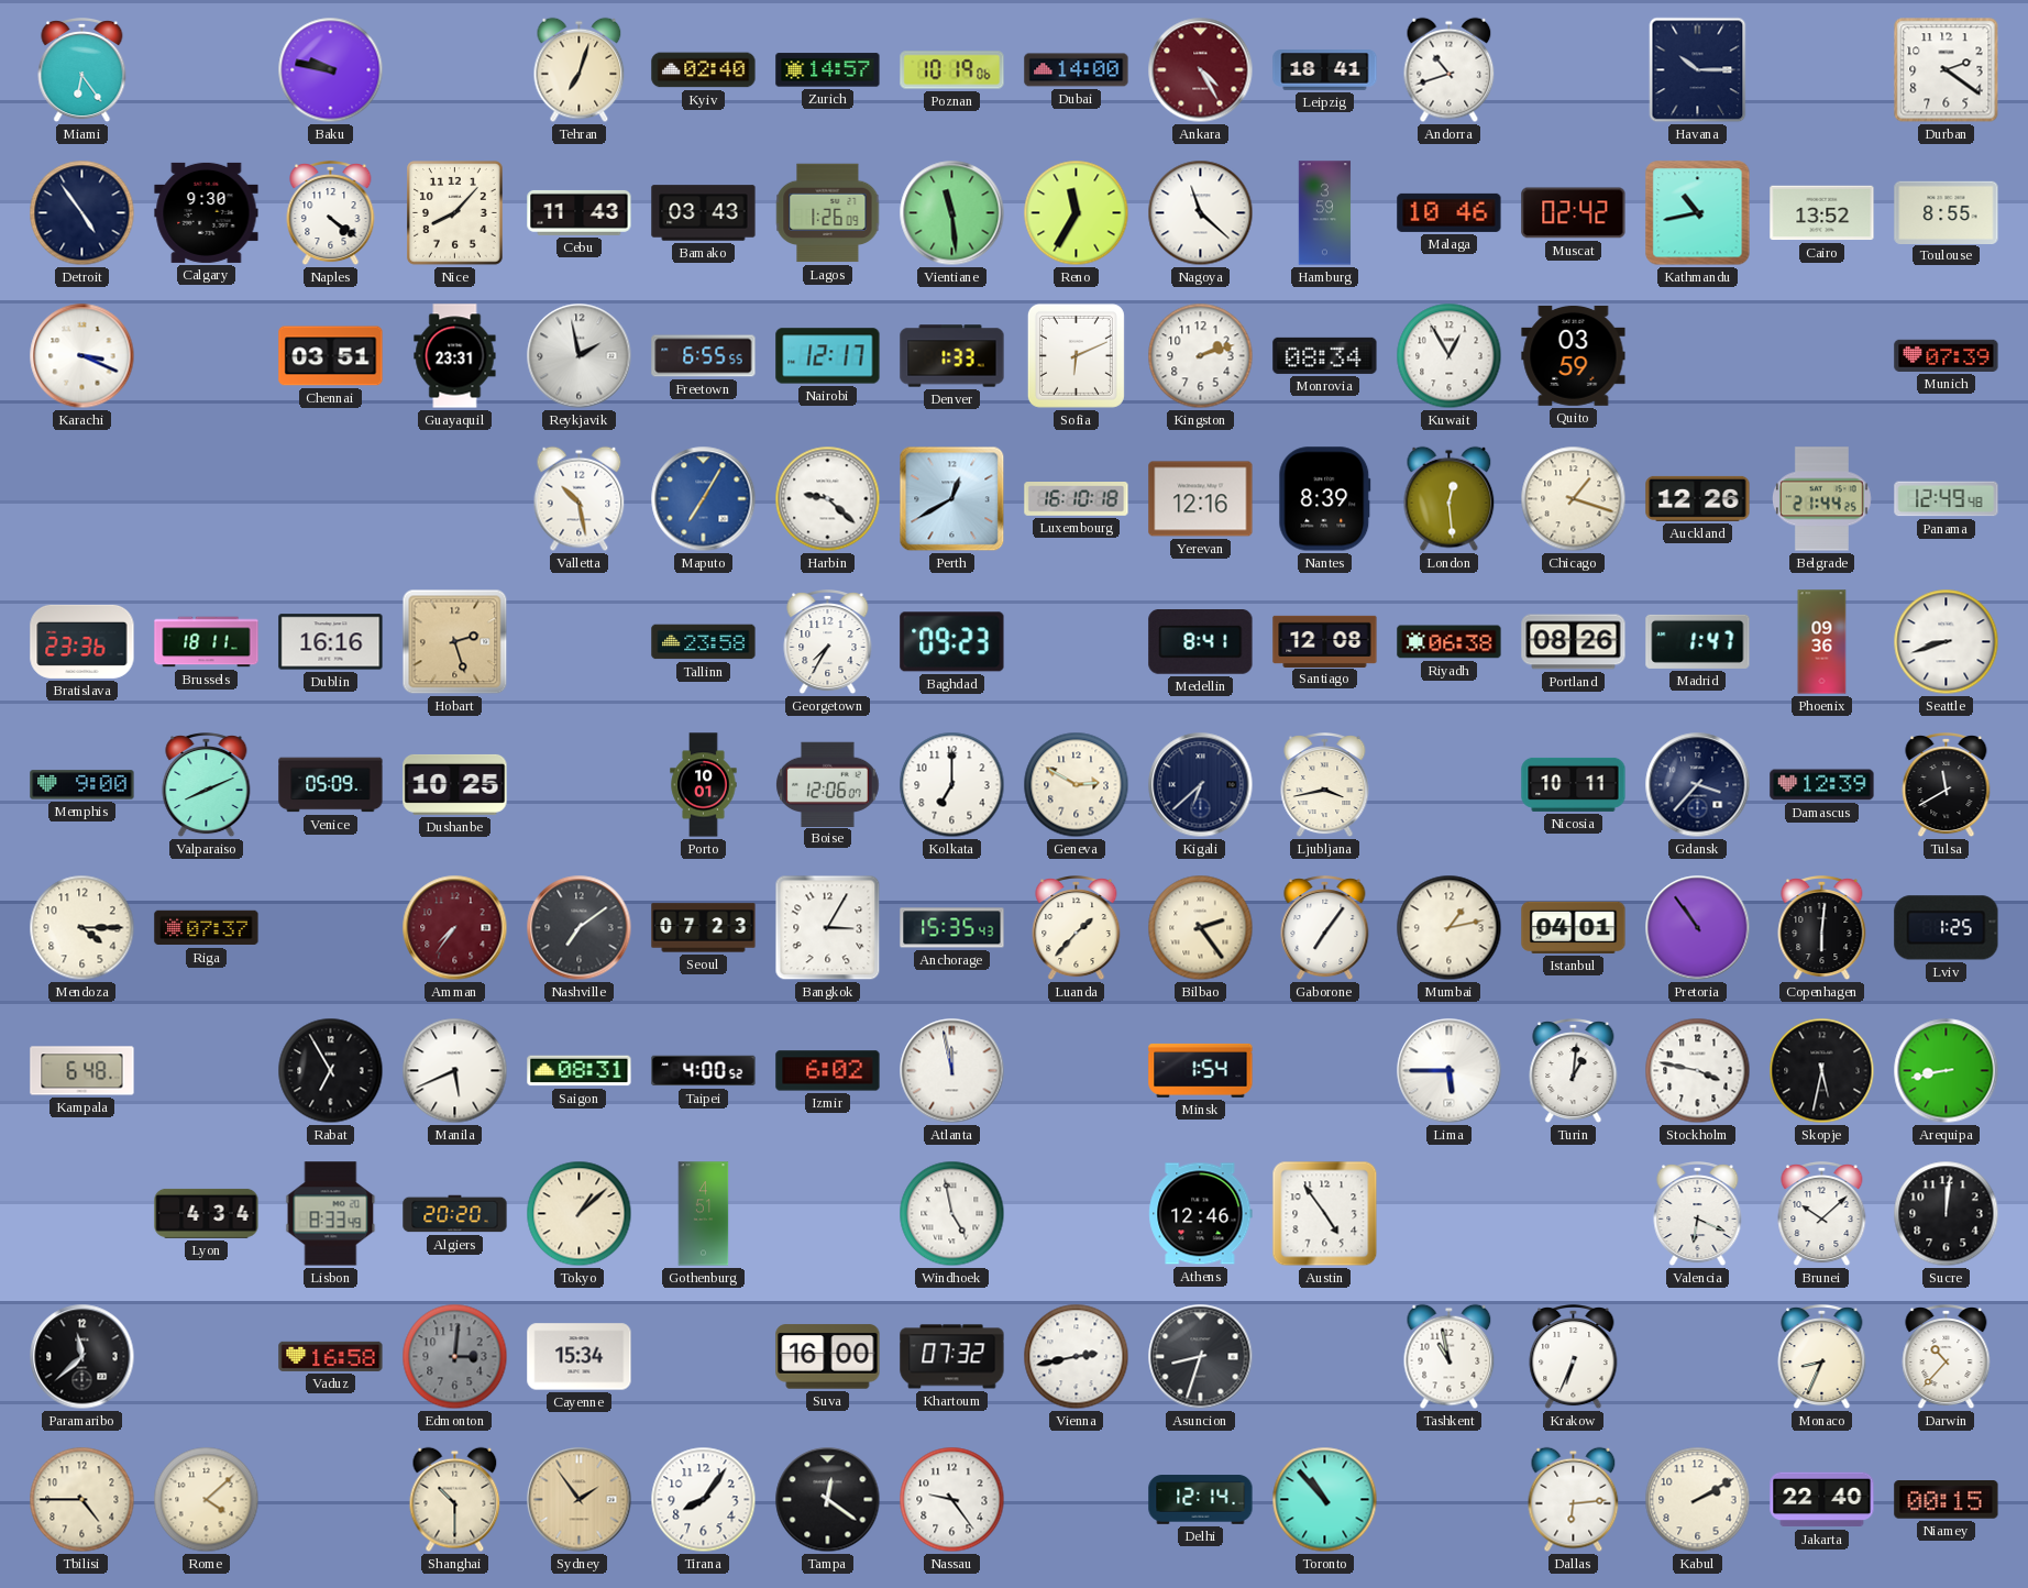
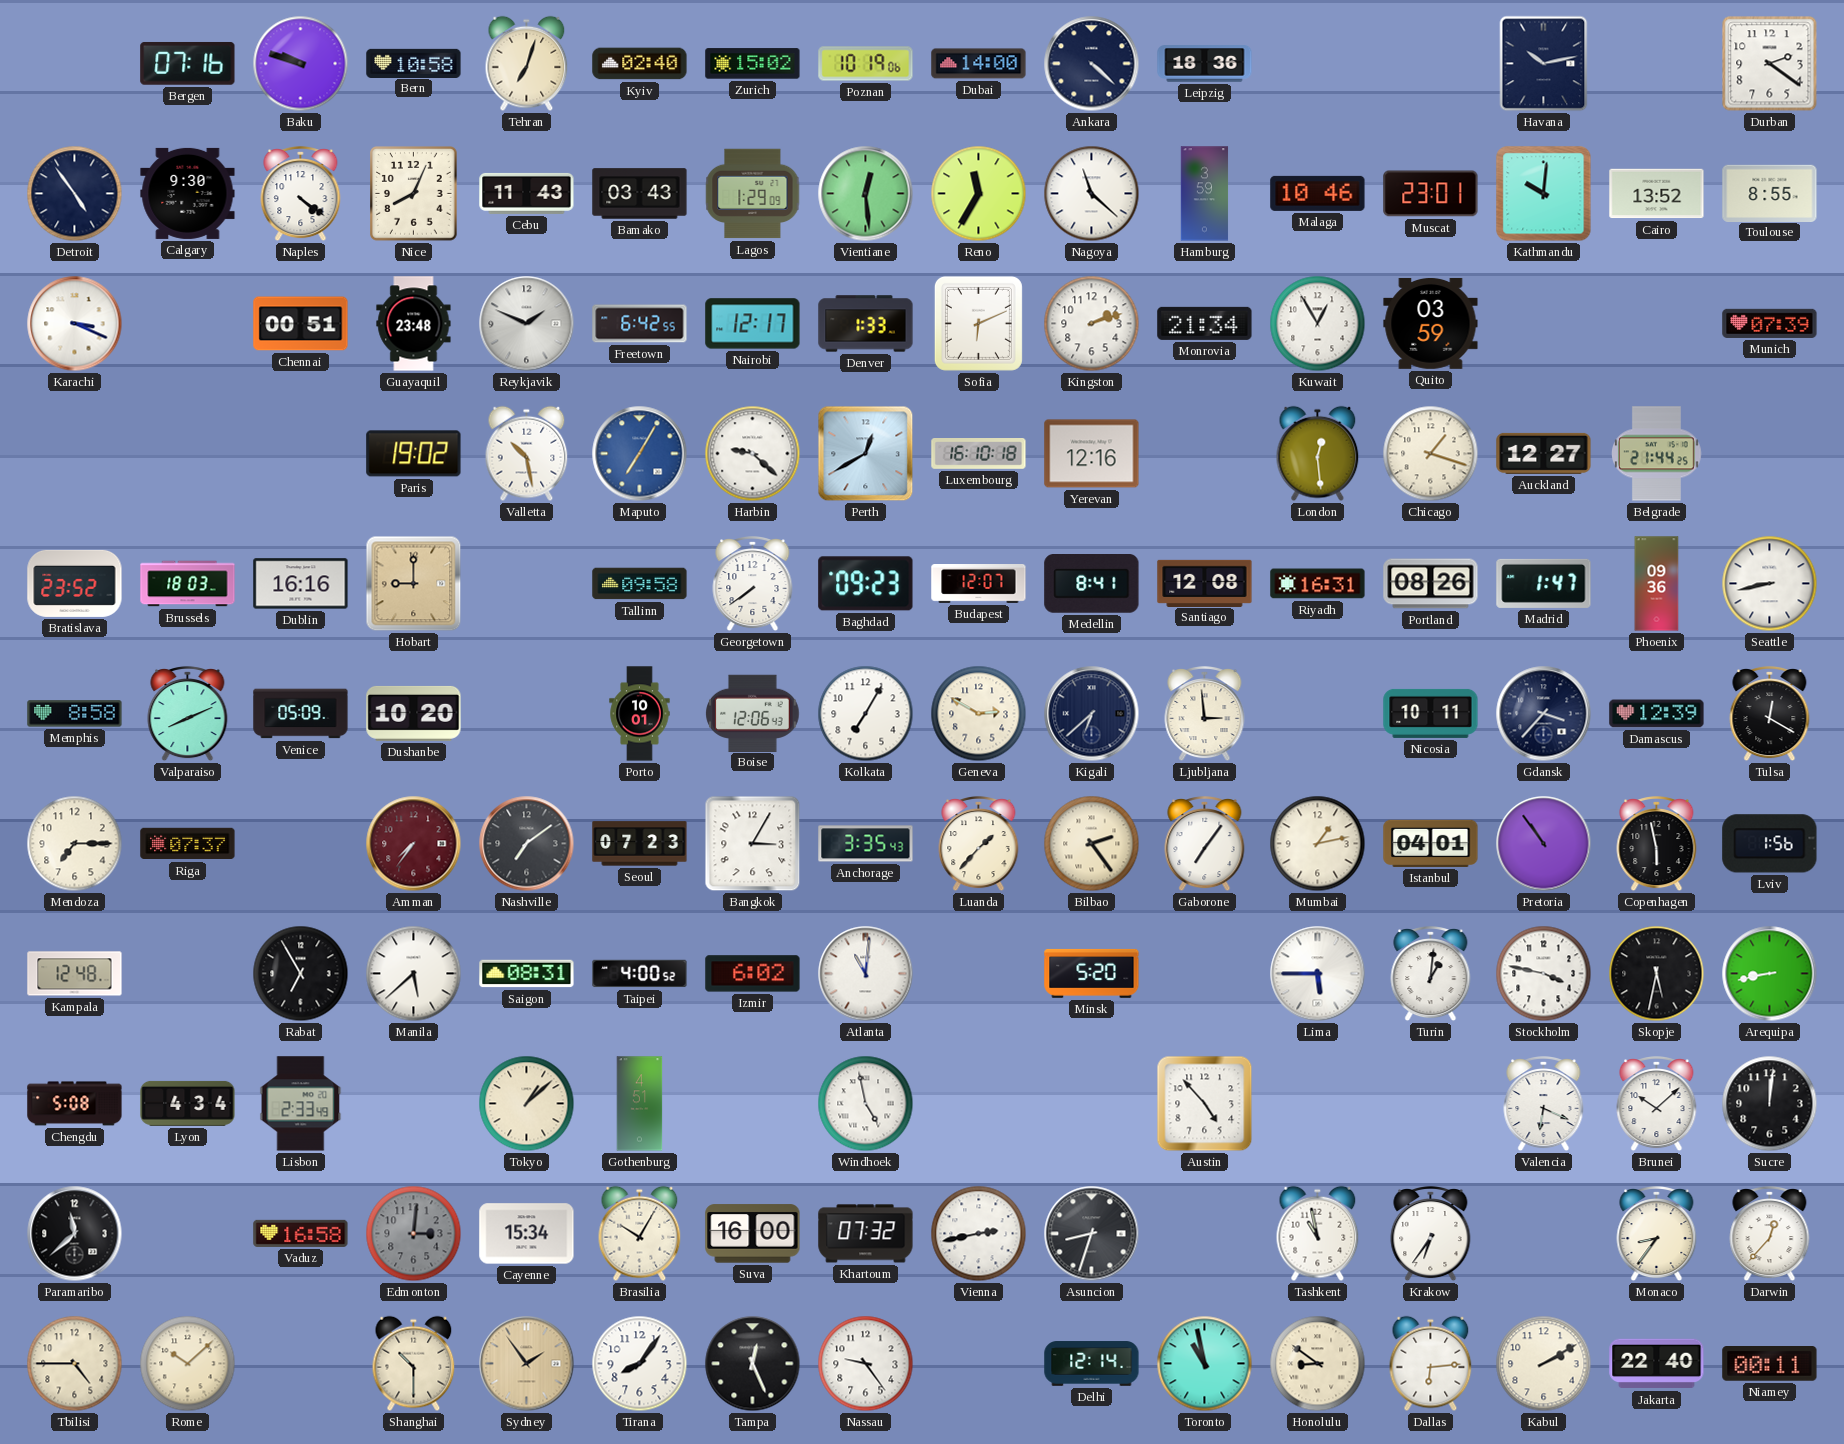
Miami: 6:24 -> none (82, 71)
Bergen: none -> 07:16 (188, 63)
Baku: 9:47 -> 9:48 (301, 64)
Bern: none -> 10:58 (414, 63)
Zurich: 14:57 -> 15:02 (753, 64)
Ankara: 4:25 -> 4:22 (1092, 64)
Ankara dial: burgundy -> navy (1092, 64)
Leipzig: 18:41 -> 18:36 (1205, 64)
Andorra: 10:42 -> none (1450, 70)
Havana: 10:15 -> 10:13 (1544, 64)
Nice: 8:07 -> 8:04 (414, 194)
Lagos: 1:26 -> 1:29 (753, 194)
Vientiane: 11:29 -> 12:29 (866, 194)
Muscat: 02:42 -> 23:01 (1431, 194)
Kathmandu: 10:43 -> 10:01 (1544, 194)
Chennai: 03:51 -> 00:51 (301, 324)
Guayaquil: 23:31 -> 23:48 (414, 324)
Reykjavik: 1:58 -> 1:49 (527, 324)
Freetown: 6:55 -> 6:42 (640, 324)
Monrovia: 08:34 -> 21:34 (1205, 323)
Paris: none -> 19:02 (414, 454)
Nantes: 8:39 -> none (1325, 499)
Auckland: 12:26 -> 12:27 (1544, 453)
Panama: 12:49 -> none (1947, 499)
Bratislava: 23:36 -> 23:52 (75, 583)
Brussels: 18:11 -> 18:03 (188, 584)
Hobart: 2:27 -> 9:00 (414, 584)
Tallinn: 23:58 -> 09:58 (640, 584)
Georgetown: 7:35 -> 7:39 (753, 585)
Budapest: none -> 12:07 (979, 584)
Riyadh: 06:38 -> 16:31 (1318, 584)
Seattle: 8:42 -> 8:43 (1770, 584)
Memphis: 9:00 -> 8:58 (75, 714)
Dushanbe: 10:25 -> 10:20 (414, 713)
Boise: 12:06:07 -> 12:06:43 (753, 713)
Kolkata: 7:00 -> 7:05 (866, 714)
Ljubljana: 3:43 -> 2:59 (1205, 715)
Tulsa: 11:40 -> 12:20 (1770, 715)
Mendoza: 4:15 -> 7:15 (75, 844)
Anchorage: 15:35 -> 3:35 (866, 844)
Copenhagen: 6:01 -> 5:58 (1657, 845)
Lviv: 1:25 -> 1:56 (1770, 844)
Kampala: 6:48 -> 12:48 (75, 974)
Manila: 5:41 -> 5:38 (414, 974)
Atlanta: 11:58 -> 11:01 (866, 974)
Minsk: 1:54 -> 5:20 (1092, 973)
Chengdu: none -> 5:08 (75, 1104)
Lisbon: 8:33 -> 2:33 (301, 1104)
Algiers: 20:20 -> none (455, 1214)
Athens: 12:46 -> none (1201, 1214)
Austin: 4:54 -> 4:53 (1205, 1104)
Brasilia: none -> 10:05 (640, 1234)
Krakow: 6:34 -> 6:36 (1431, 1235)
Monaco: 8:34 -> 8:36 (1657, 1235)
Darwin: 10:37 -> 12:37 (1770, 1235)
Rome: 4:08 -> 10:08 (188, 1364)
Tampa: 12:21 -> 12:26 (753, 1364)
Toronto: 10:53 -> 10:58 (1205, 1364)
Honolulu: none -> 8:51 (1318, 1364)
Niamey: 00:15 -> 00:11 (1770, 1364)
